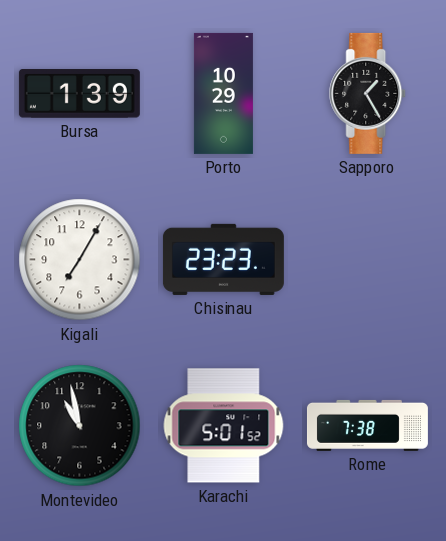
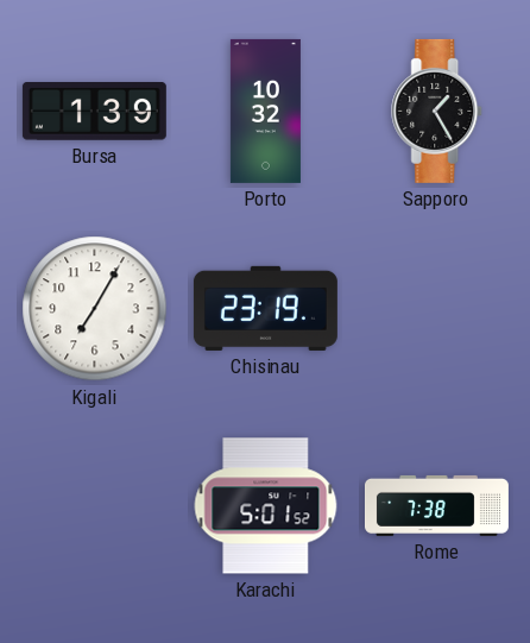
Porto: 10:29 -> 10:32 (265, 111)
Chisinau: 23:23 -> 23:19 (265, 308)
Montevideo: 10:58 -> none (80, 426)
